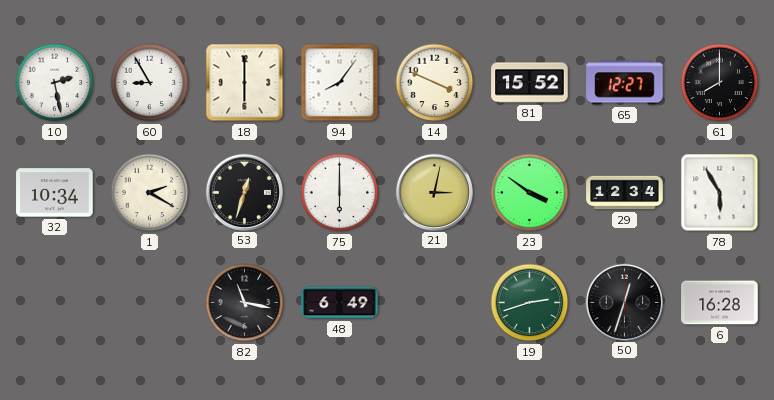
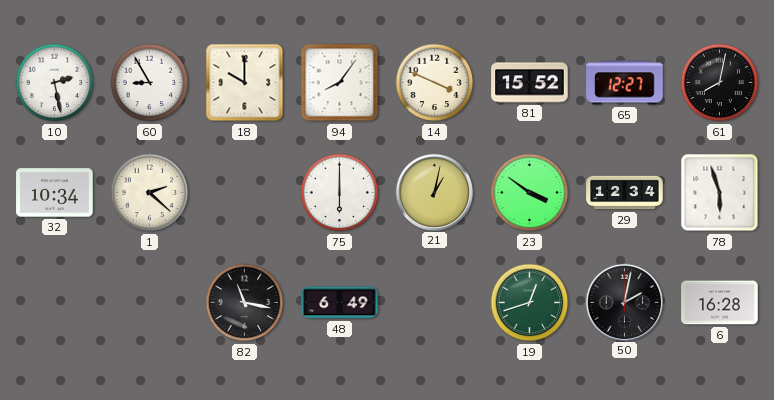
18: 6:00 -> 10:00 (245, 83)
61: 8:00 -> 8:02 (720, 83)
1: 2:20 -> 2:22 (150, 193)
53: 12:33 -> none (244, 192)
21: 3:02 -> 1:02 (434, 192)
78: 5:55 -> 5:57 (720, 193)
19: 2:42 -> 12:42 (530, 303)
50: 12:33 -> 2:02 (624, 302)
